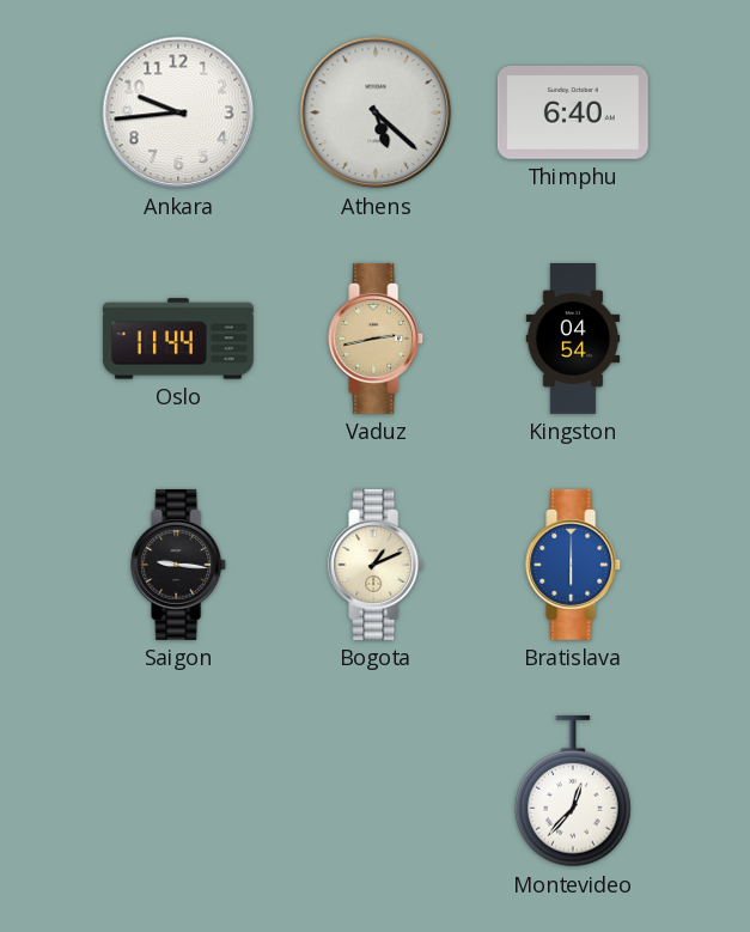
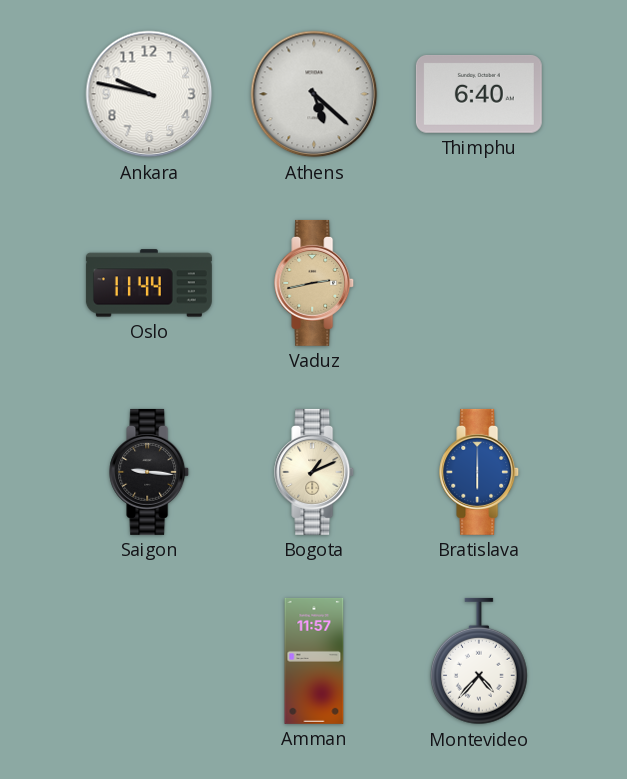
Ankara: 9:44 -> 9:47 (149, 94)
Kingston: 04:54 -> none (573, 339)
Amman: none -> 11:57 (314, 661)
Montevideo: 12:37 -> 4:37 (479, 661)
